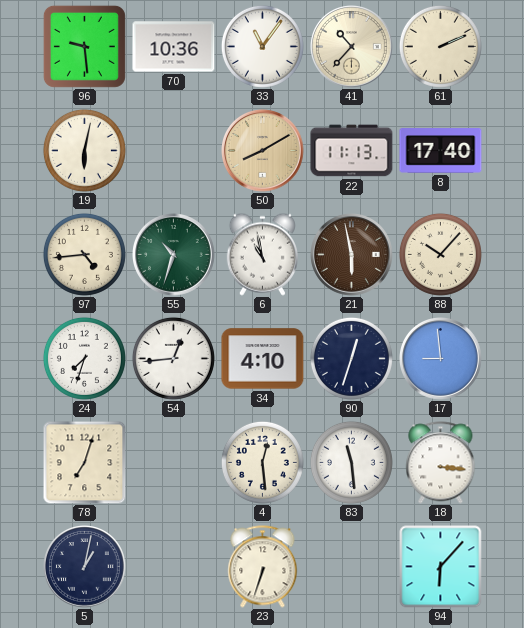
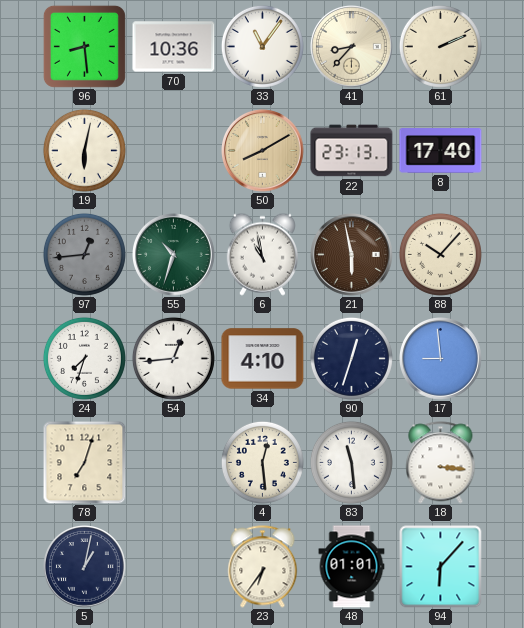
96: 9:29 -> 8:29 (84, 46)
41: 10:37 -> 8:37 (352, 47)
22: 11:13 -> 23:13 (352, 151)
97: 4:44 -> 12:44 (84, 254)
97 dial: cream -> grey (84, 254)
23: 6:33 -> 6:36 (263, 567)
48: none -> 01:01 (352, 567)
